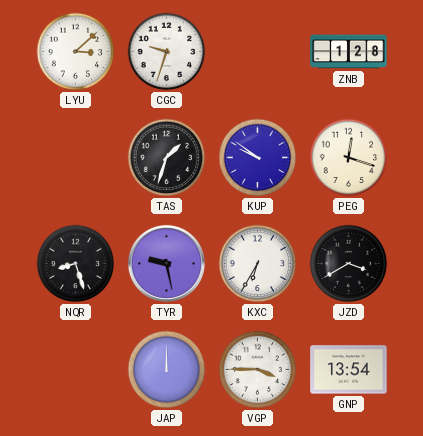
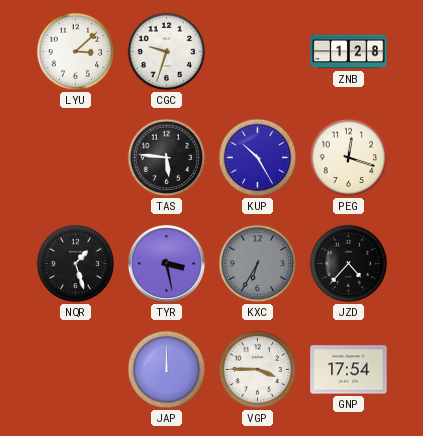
TAS: 1:33 -> 5:46 (167, 158)
KUP: 9:51 -> 10:25 (258, 158)
NQR: 8:27 -> 1:27 (76, 264)
TYR: 9:28 -> 3:28 (166, 263)
KXC dial: white -> grey (258, 264)
JZD: 3:40 -> 4:37 (349, 264)
GNP: 13:54 -> 17:54 (349, 370)
